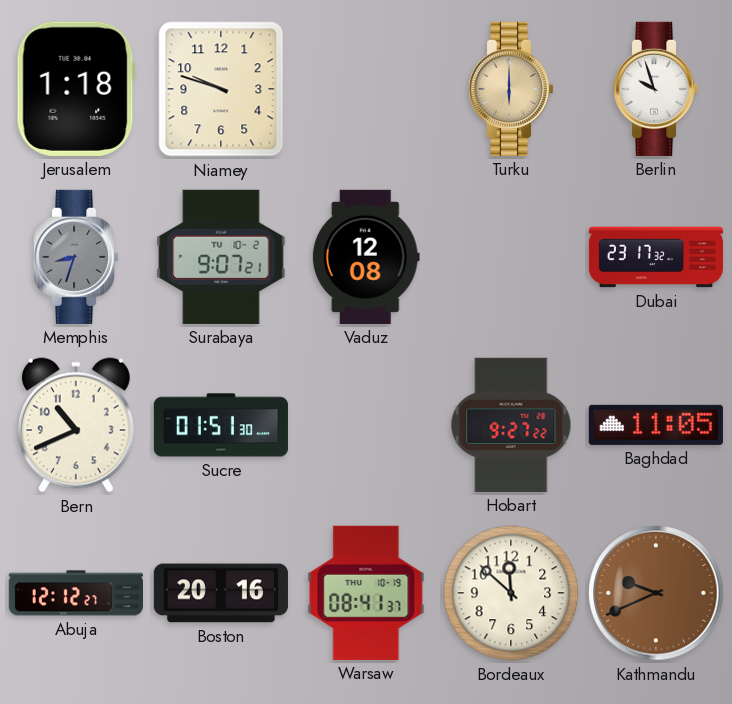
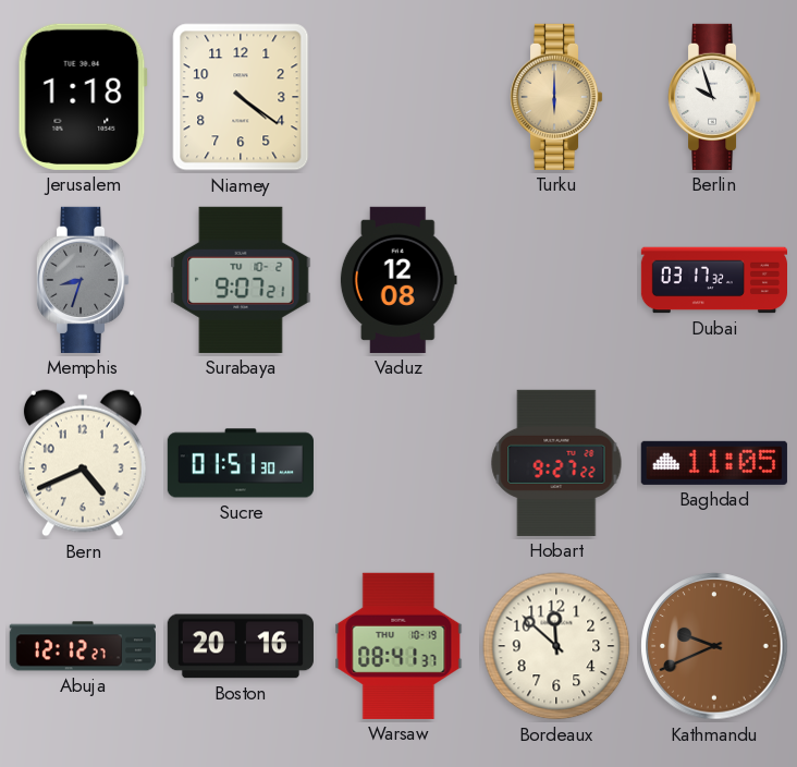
Niamey: 9:48 -> 4:21 (241, 97)
Dubai: 23:17 -> 03:17 (713, 280)
Bern: 10:41 -> 4:41 (83, 463)
